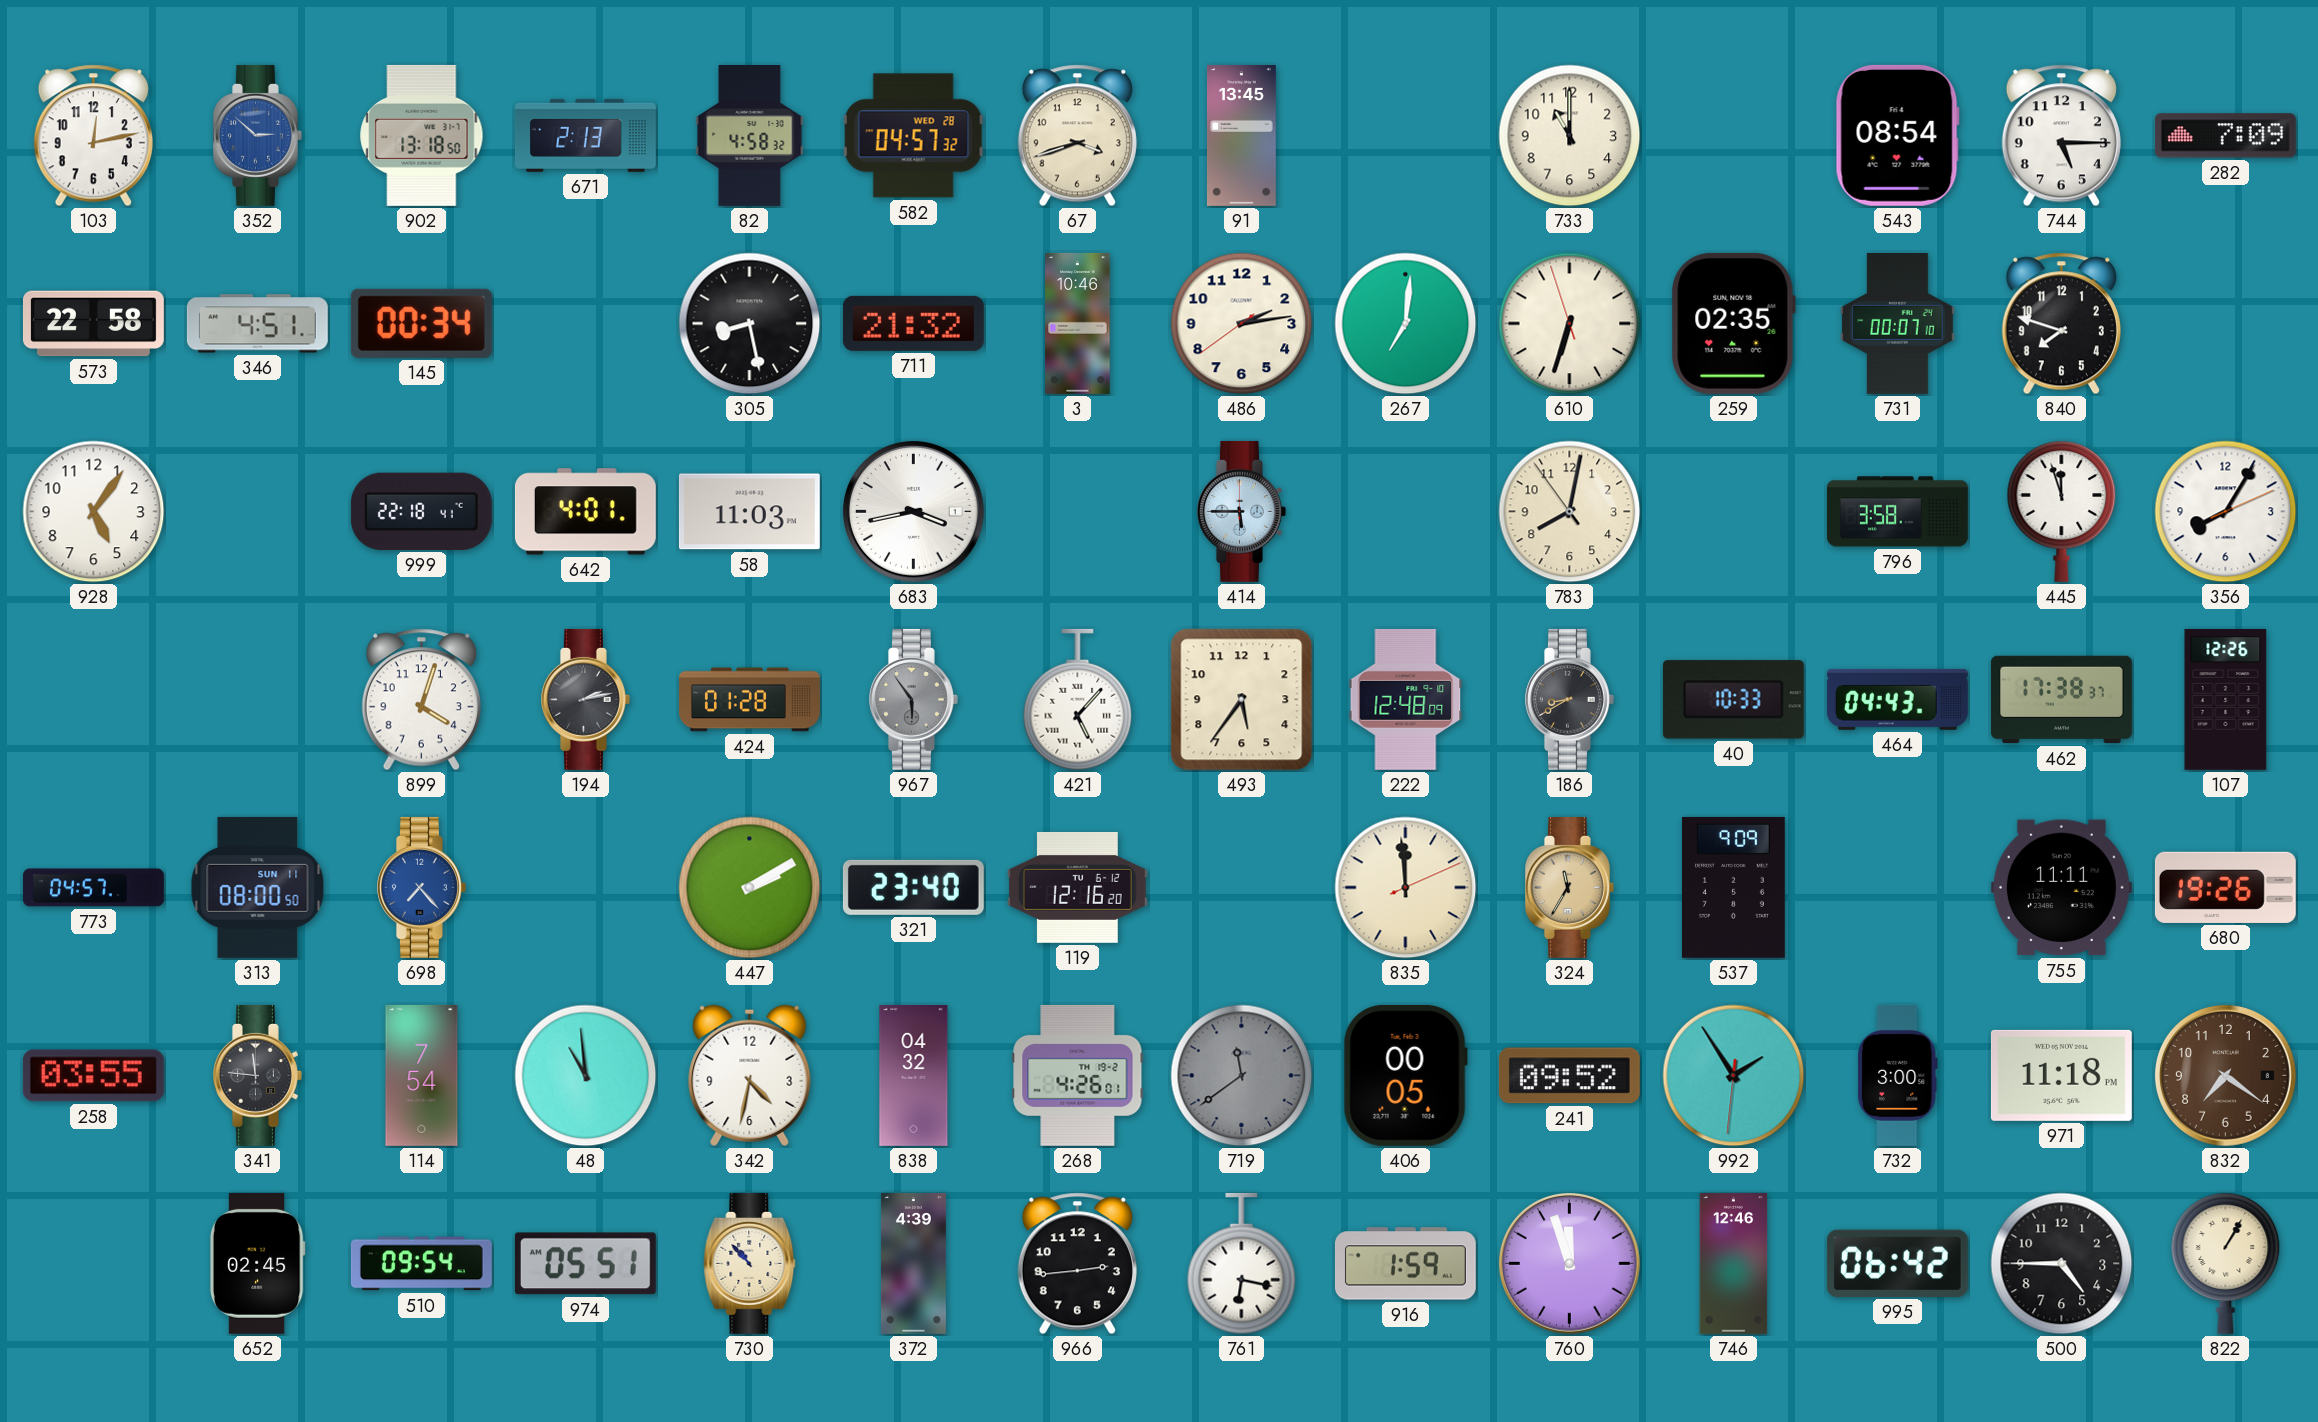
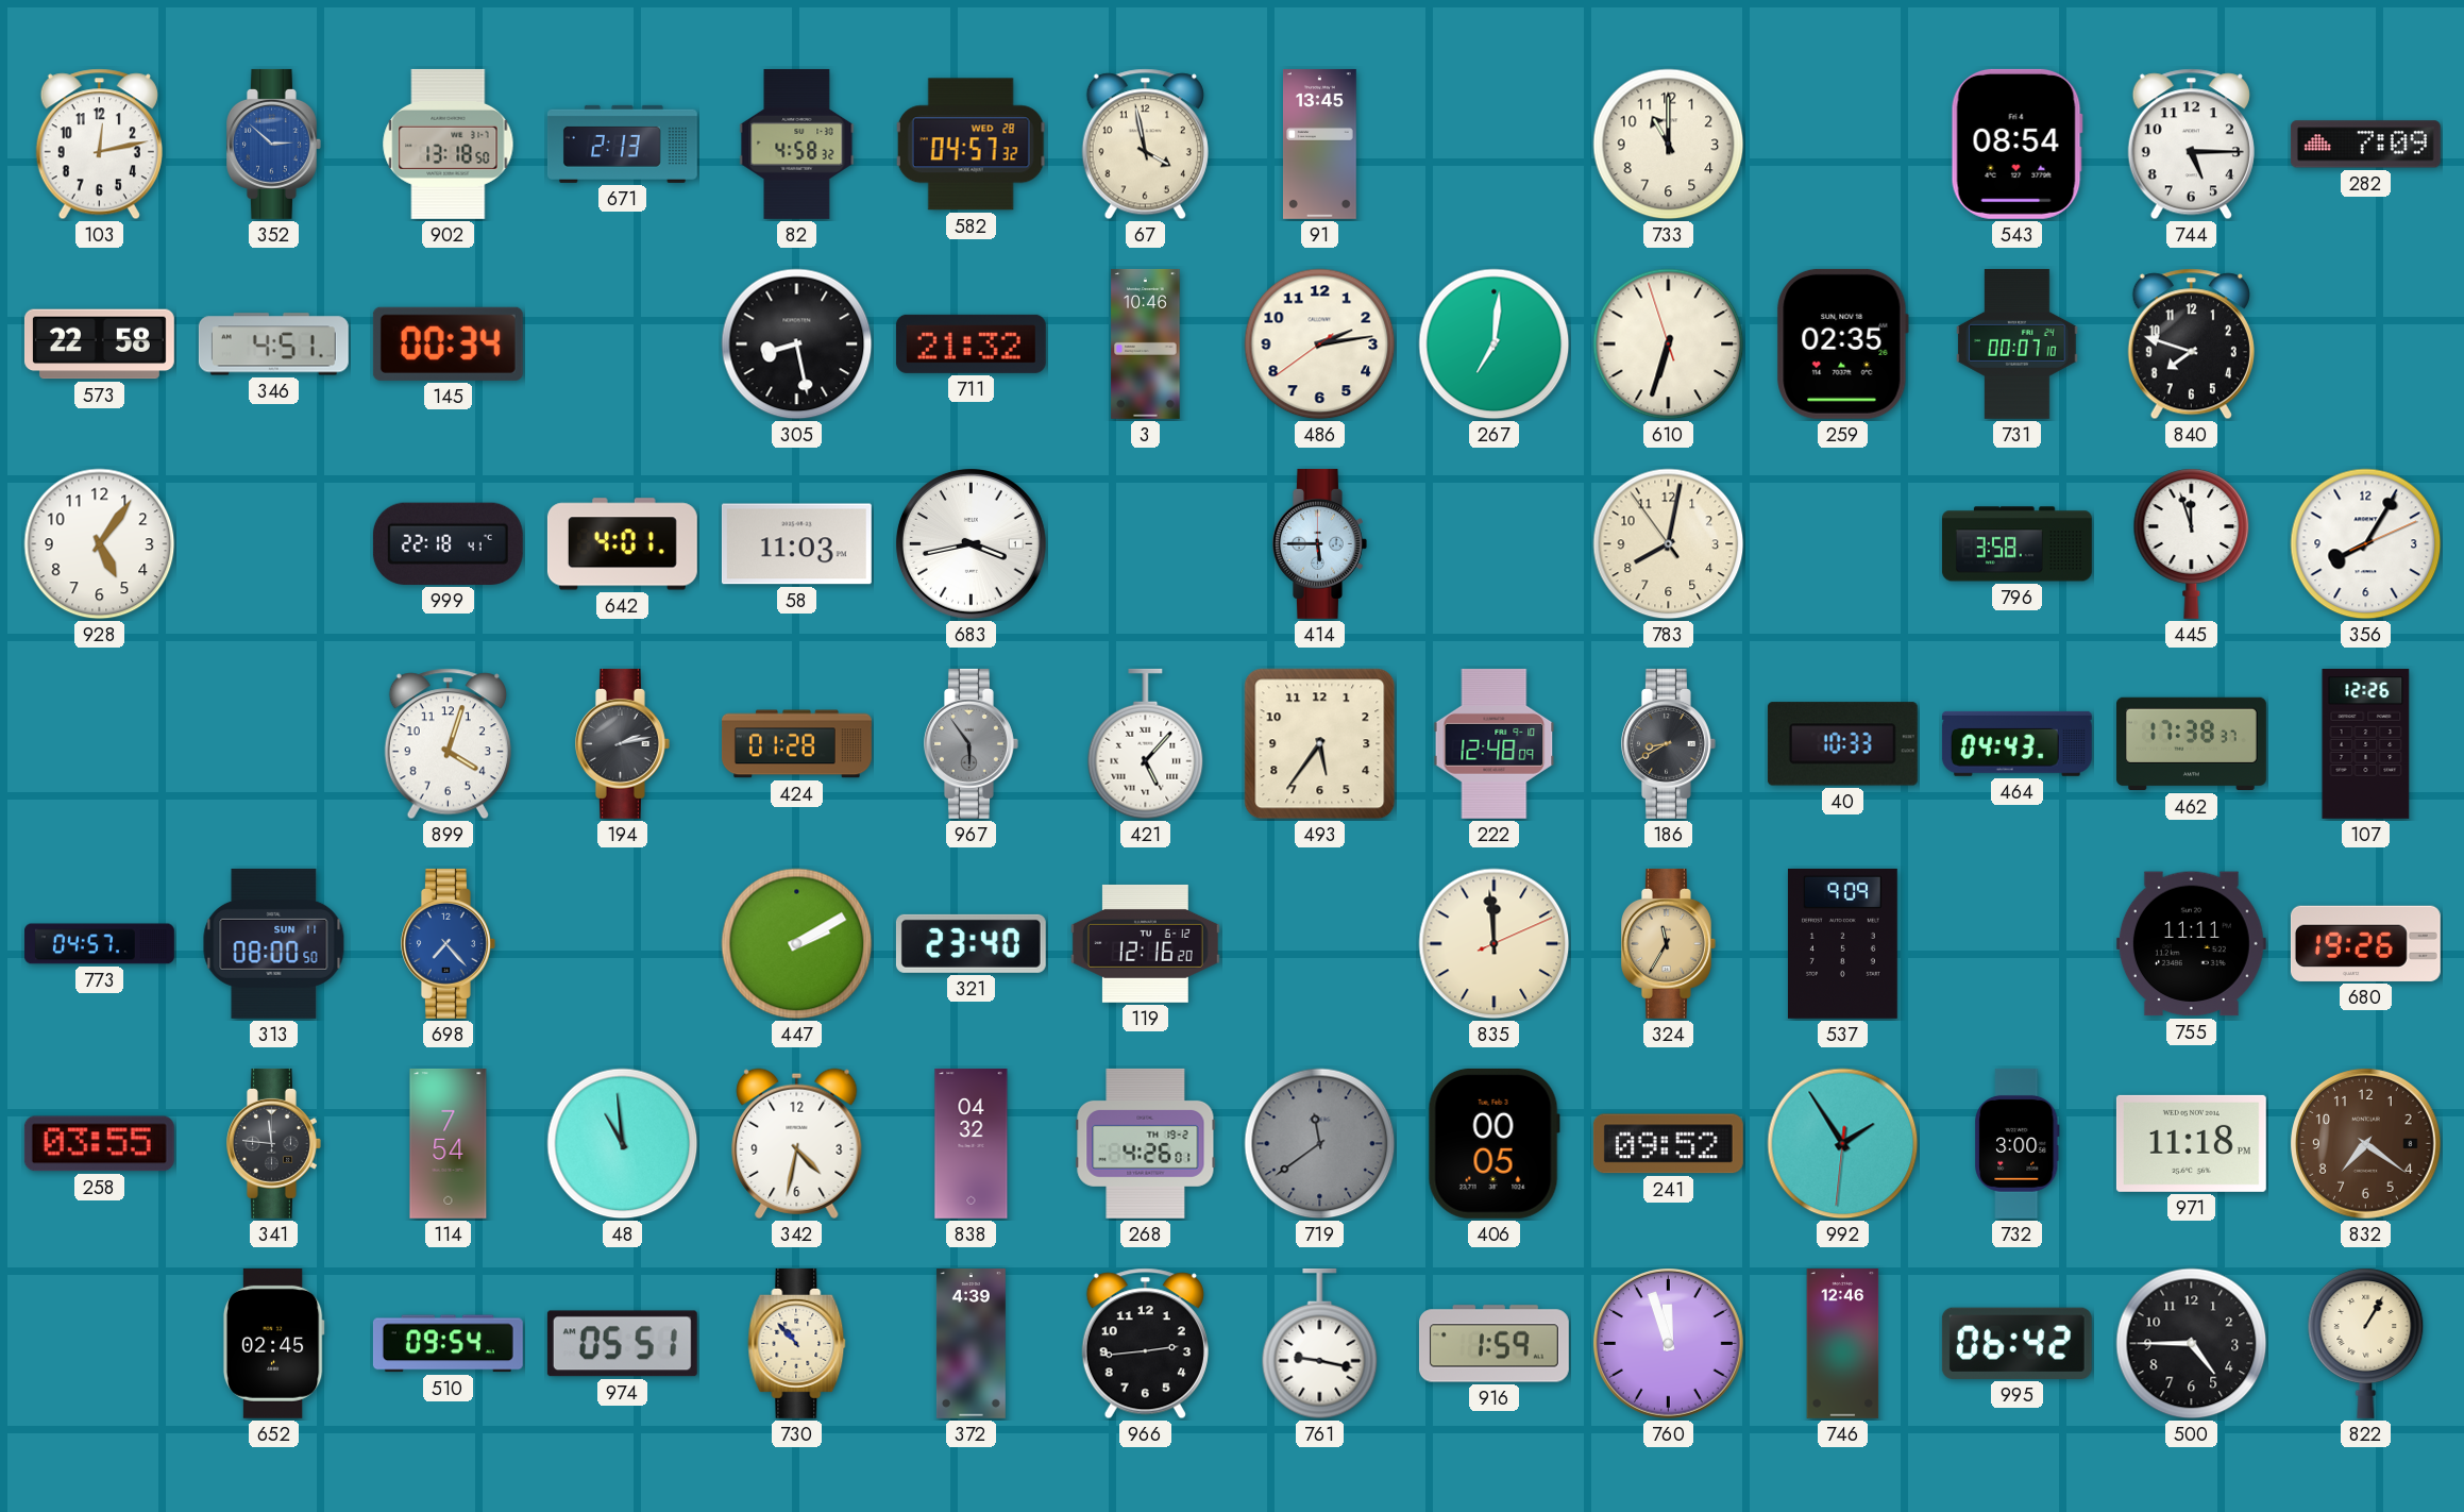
67: 3:42 -> 3:58 (1145, 145)
761: 6:17 -> 9:17 (1320, 1344)
